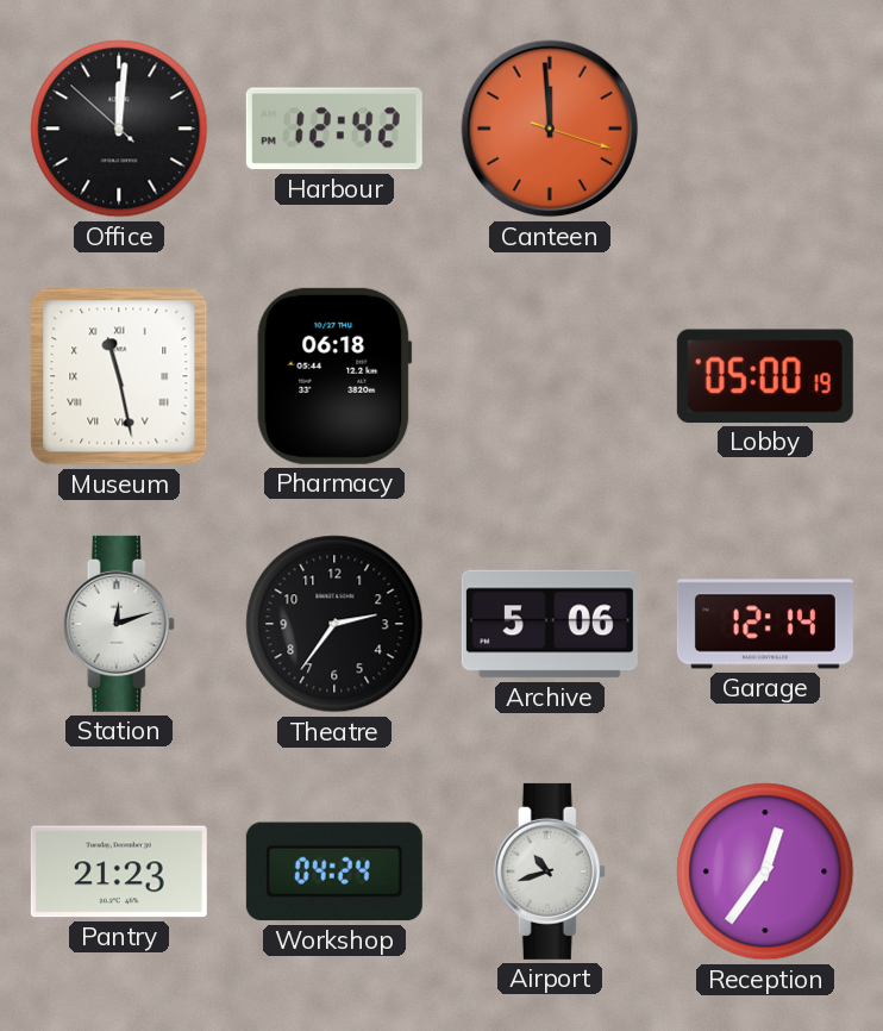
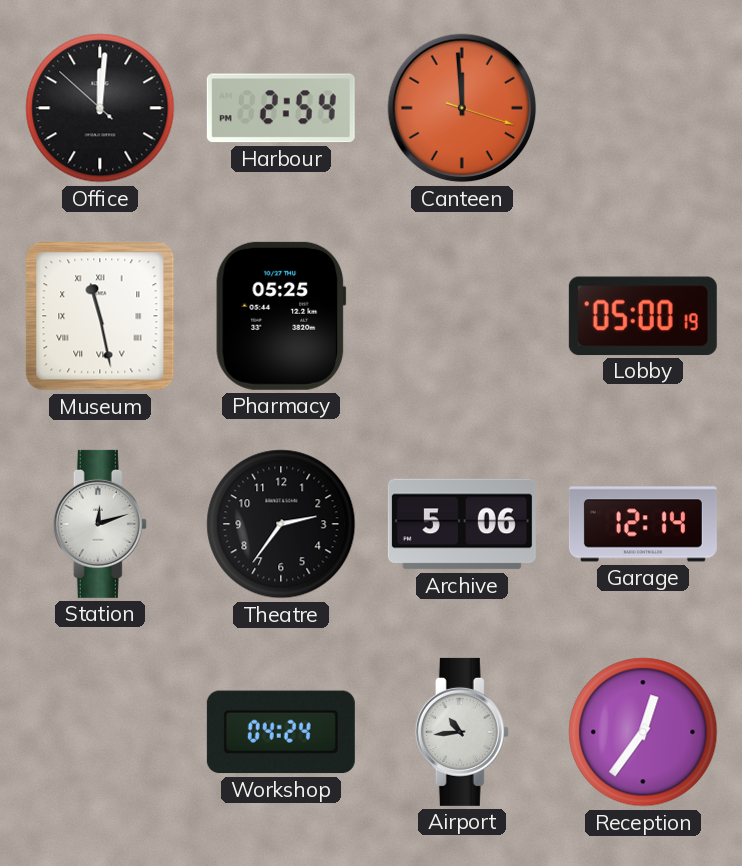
Harbour: 12:42 -> 2:54 (281, 108)
Pharmacy: 06:18 -> 05:25 (281, 316)
Pantry: 21:23 -> none (119, 871)
Airport: 10:42 -> 10:44 (462, 732)
